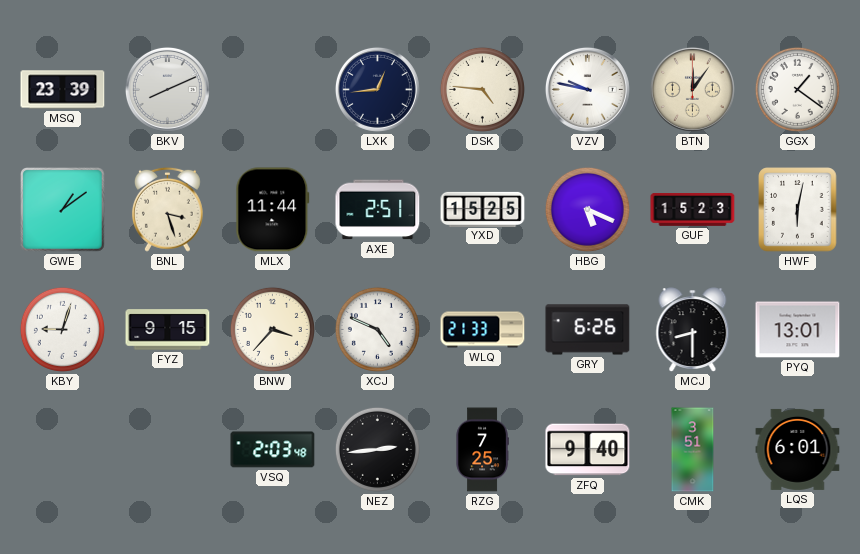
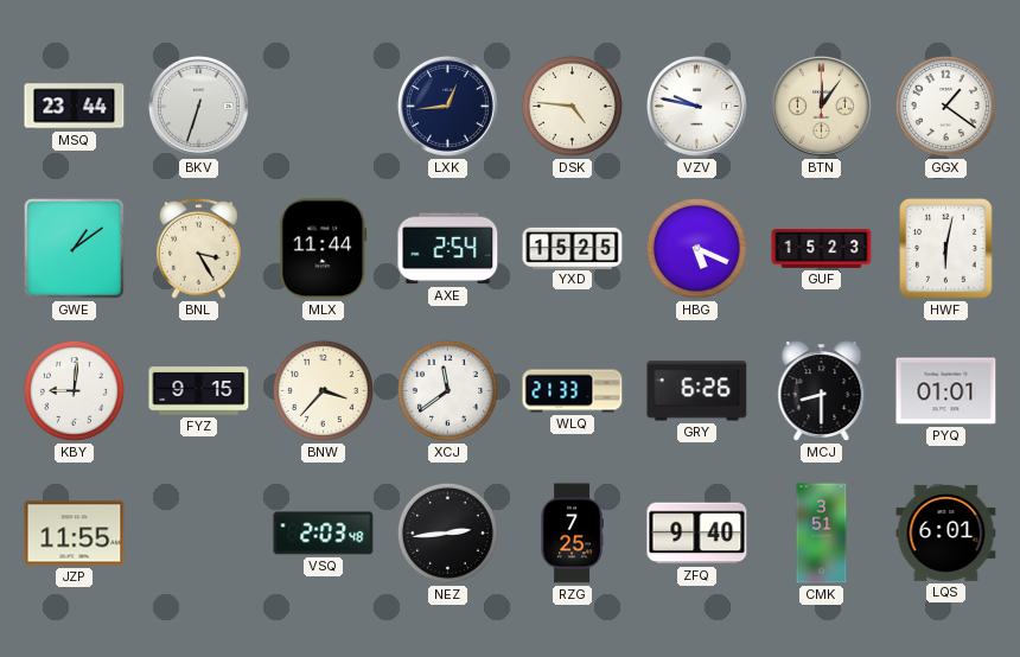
MSQ: 23:39 -> 23:44 (75, 107)
BKV: 8:11 -> 6:33 (198, 106)
BNL: 3:27 -> 3:25 (199, 248)
AXE: 2:51 -> 2:54 (448, 249)
KBY: 9:03 -> 9:01 (74, 390)
XCJ: 4:49 -> 11:39 (447, 390)
PYQ: 13:01 -> 01:01 (946, 391)
JZP: none -> 11:55 (75, 534)
